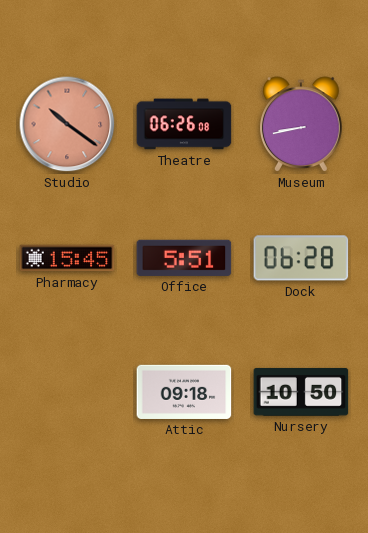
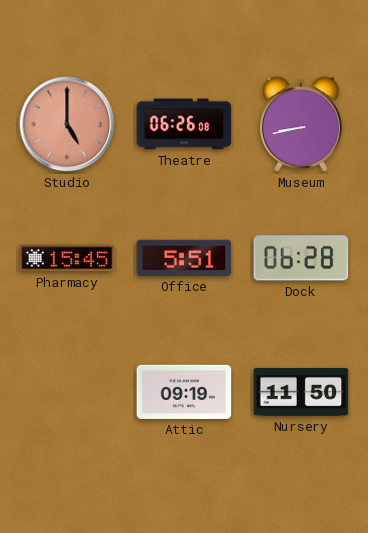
Studio: 10:21 -> 5:00 (67, 124)
Attic: 09:18 -> 09:19 (184, 392)
Nursery: 10:50 -> 11:50 (301, 392)
